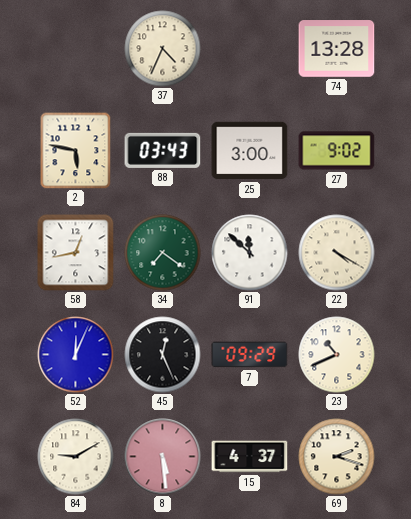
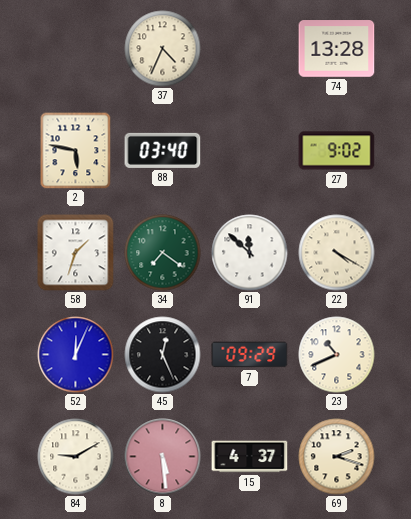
88: 03:43 -> 03:40 (163, 150)
25: 3:00 -> none (250, 151)
58: 12:43 -> 1:33 (76, 253)
